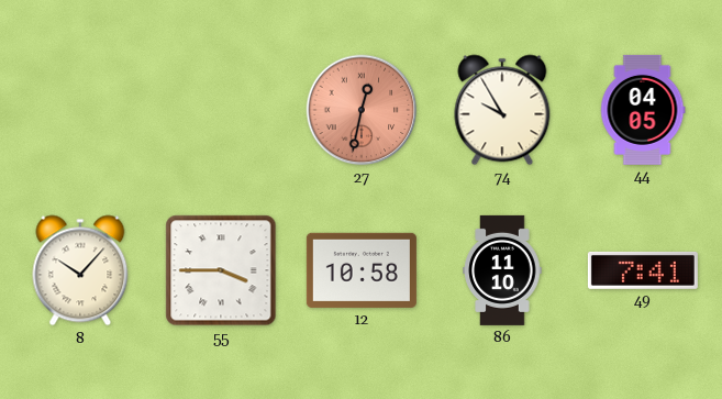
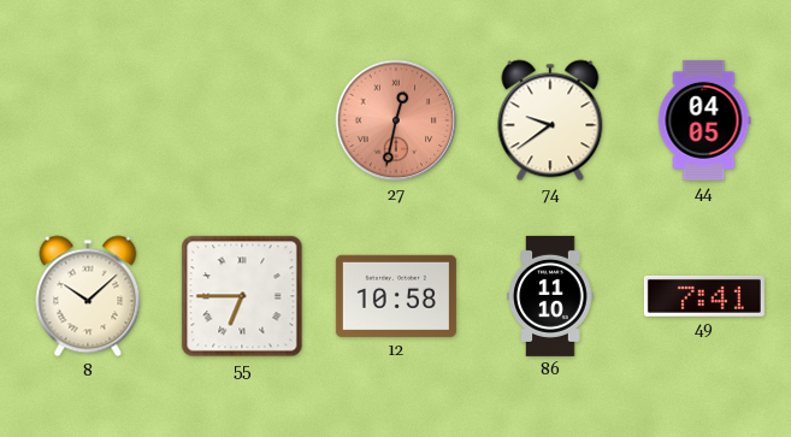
74: 9:55 -> 9:39 (550, 120)
8: 10:07 -> 10:08 (88, 296)
55: 3:45 -> 6:45 (242, 296)
